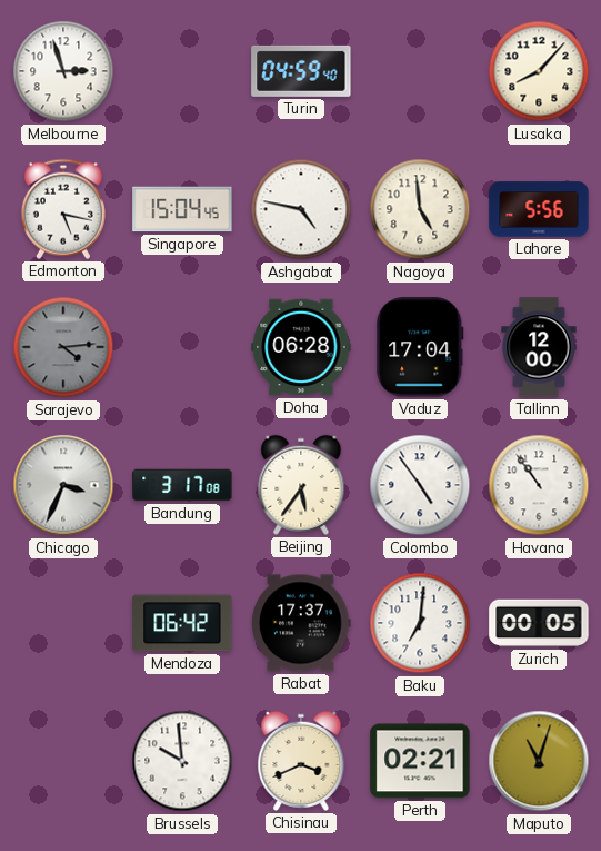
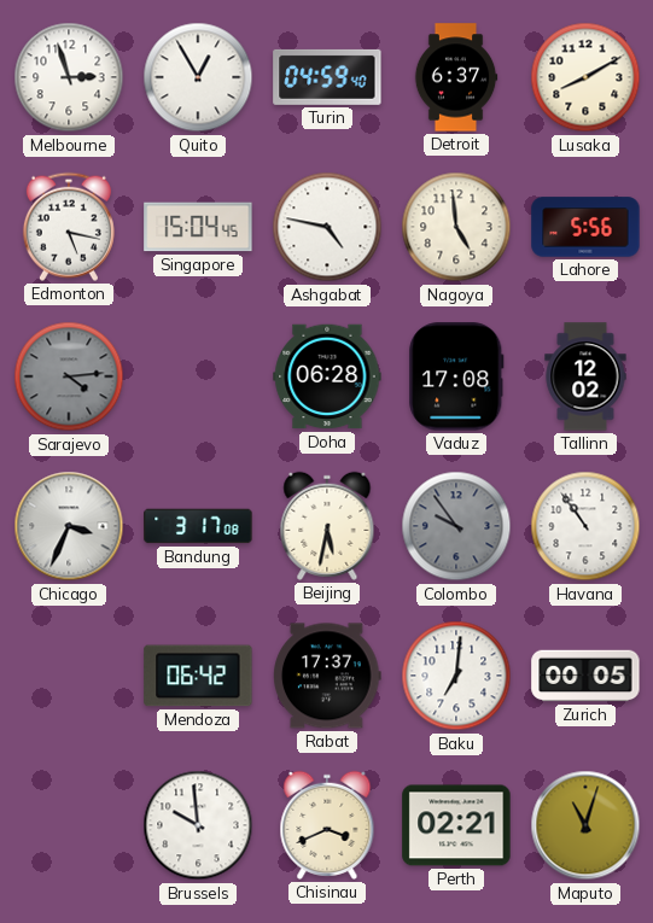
Quito: none -> 12:55 (198, 77)
Detroit: none -> 6:37 (456, 77)
Lusaka: 8:07 -> 8:10 (585, 77)
Vaduz: 17:04 -> 17:08 (456, 376)
Tallinn: 12:00 -> 12:02 (585, 376)
Beijing: 5:36 -> 5:32 (327, 526)
Colombo: 4:54 -> 9:54 (456, 526)
Colombo dial: white -> grey (456, 526)
